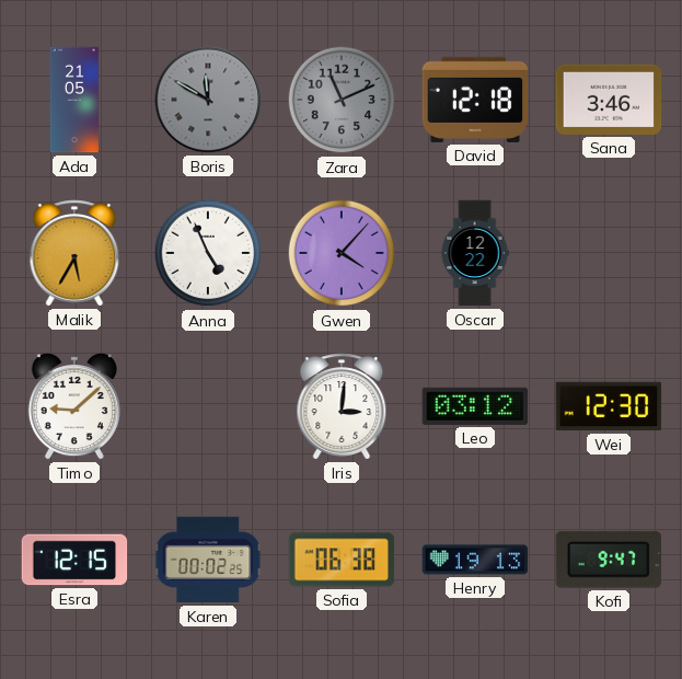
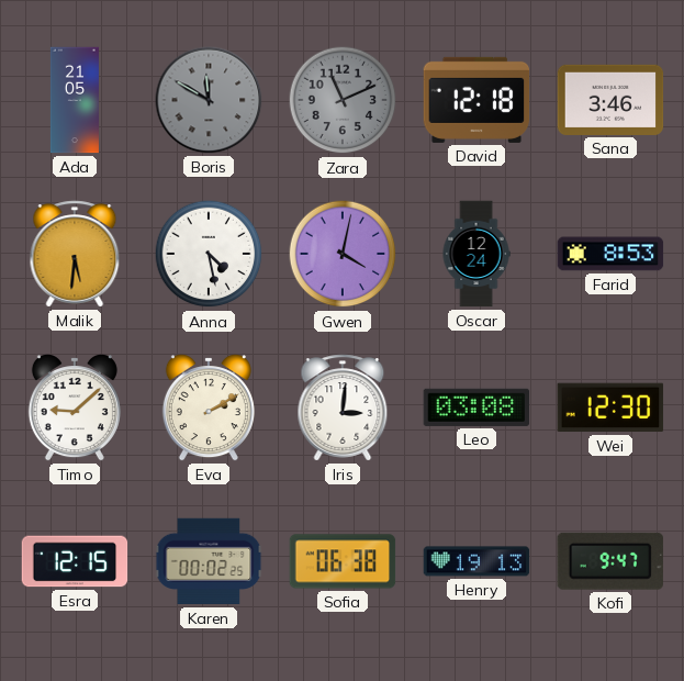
Malik: 5:35 -> 5:31 (75, 254)
Anna: 4:56 -> 4:28 (209, 254)
Gwen: 4:07 -> 4:02 (343, 254)
Oscar: 12:22 -> 12:24 (476, 254)
Farid: none -> 8:53 (610, 254)
Eva: none -> 2:10 (209, 409)
Leo: 03:12 -> 03:08 (476, 408)
